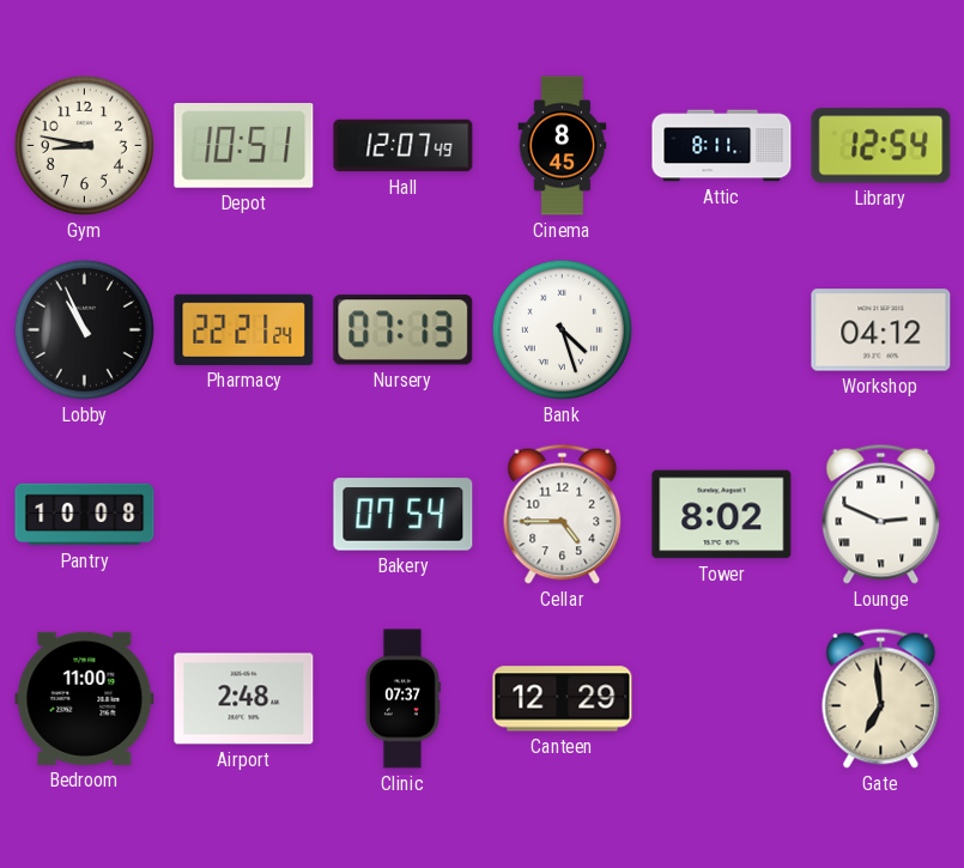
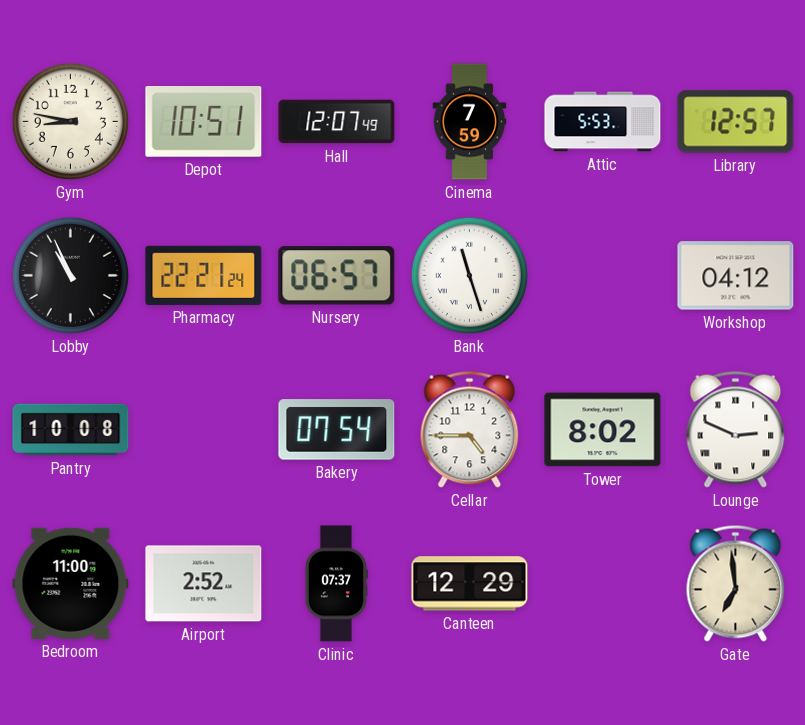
Cinema: 8:45 -> 7:59 (470, 122)
Attic: 8:11 -> 5:53 (603, 122)
Library: 12:54 -> 12:57 (736, 122)
Nursery: 07:13 -> 06:57 (337, 276)
Bank: 4:27 -> 11:27 (469, 275)
Airport: 2:48 -> 2:52 (204, 584)
